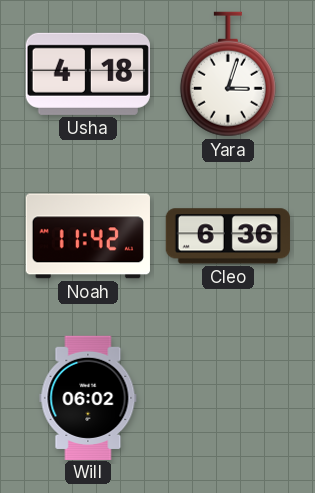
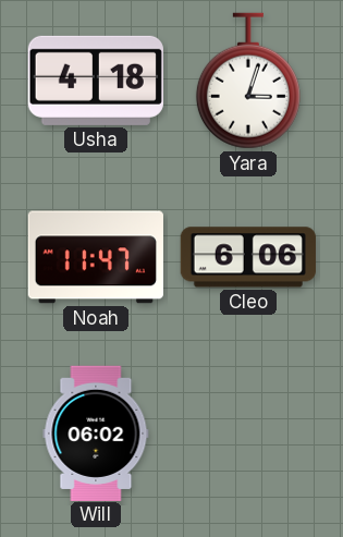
Noah: 11:42 -> 11:47 (96, 257)
Cleo: 6:36 -> 6:06 (248, 257)
